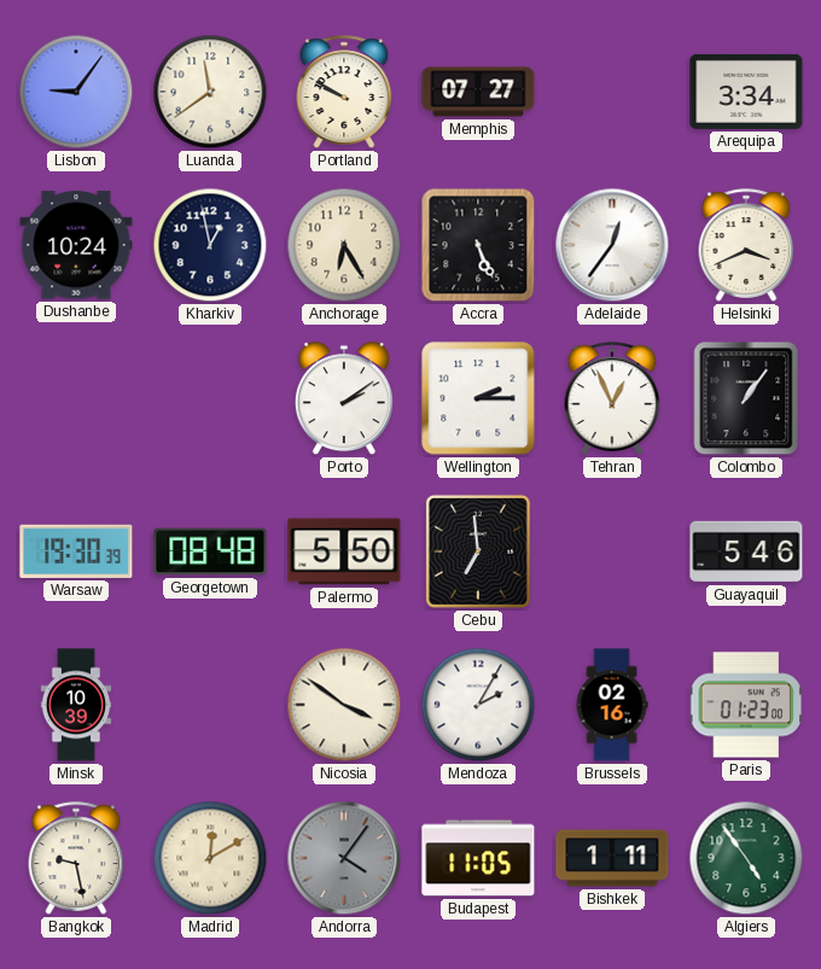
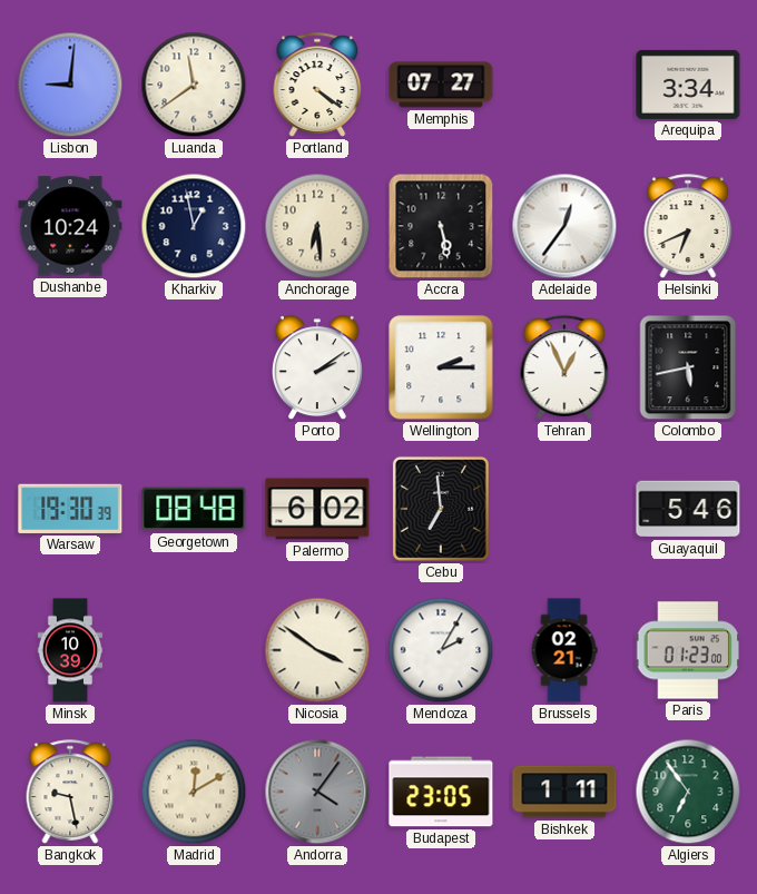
Lisbon: 9:06 -> 9:01 (70, 85)
Portland: 9:50 -> 4:21 (317, 85)
Anchorage: 6:25 -> 6:29 (317, 226)
Accra: 5:26 -> 5:28 (441, 226)
Helsinki: 3:41 -> 6:41 (688, 226)
Colombo: 1:06 -> 5:43 (688, 367)
Palermo: 5:50 -> 6:02 (317, 509)
Brussels: 02:16 -> 02:21 (564, 650)
Budapest: 11:05 -> 23:05 (441, 792)
Algiers: 4:54 -> 6:54 (688, 792)
